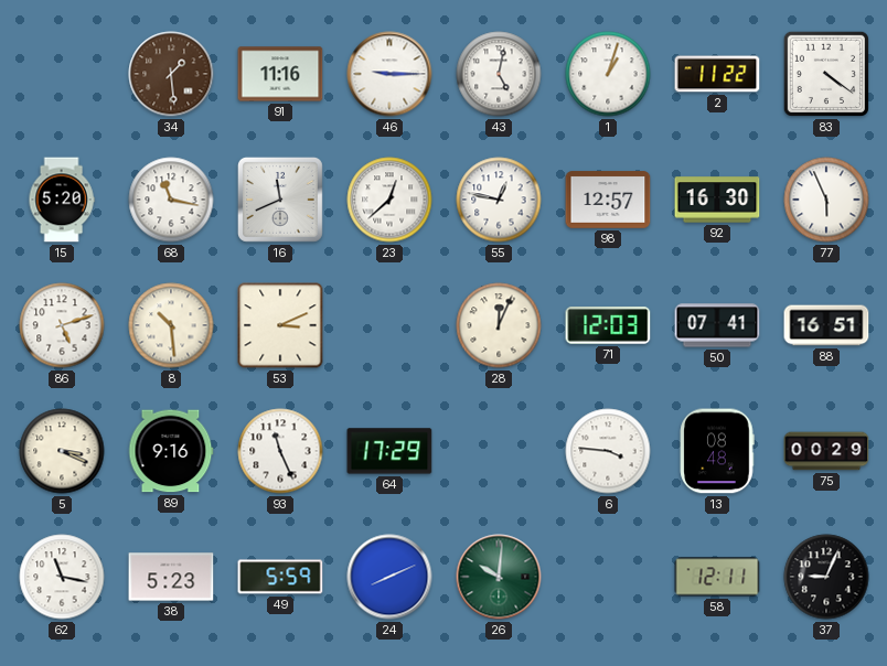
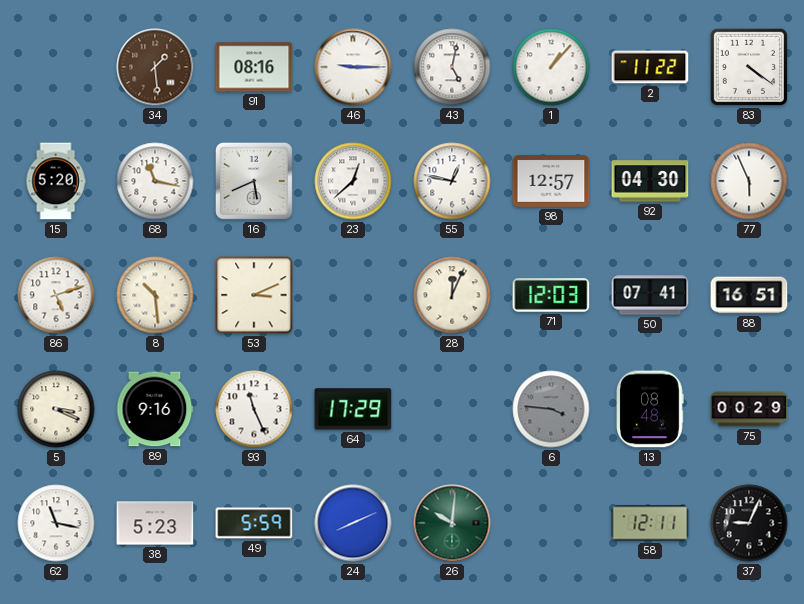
91: 11:16 -> 08:16 (254, 67)
1: 1:03 -> 1:07 (551, 67)
16: 11:41 -> 5:41 (254, 181)
92: 16:30 -> 04:30 (650, 181)
6 dial: white -> grey (551, 409)
